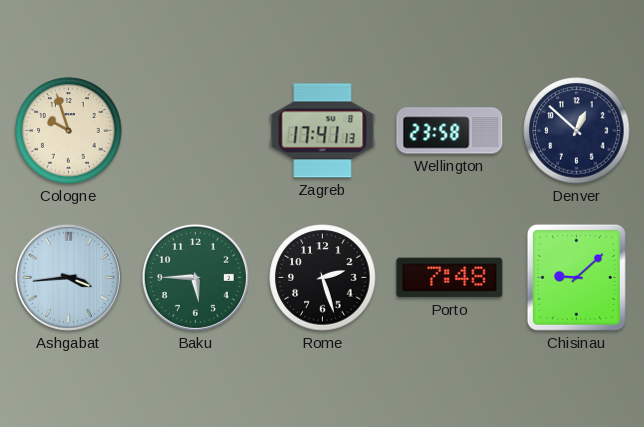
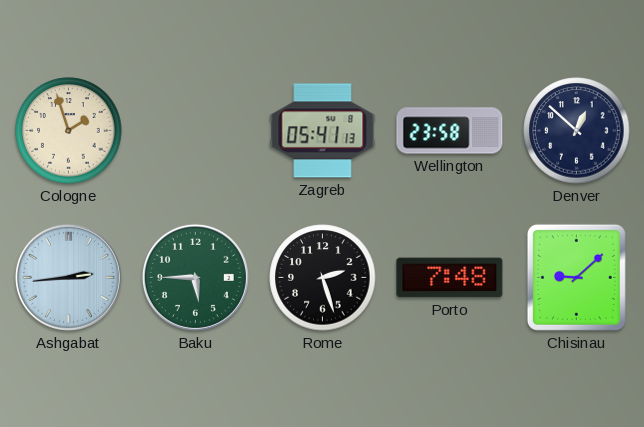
Cologne: 9:57 -> 1:57 (69, 131)
Zagreb: 17:41 -> 05:41 (323, 131)
Ashgabat: 3:44 -> 2:44 (68, 277)
